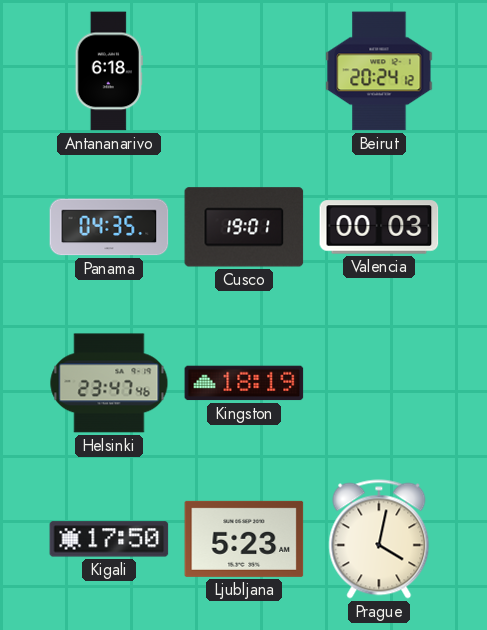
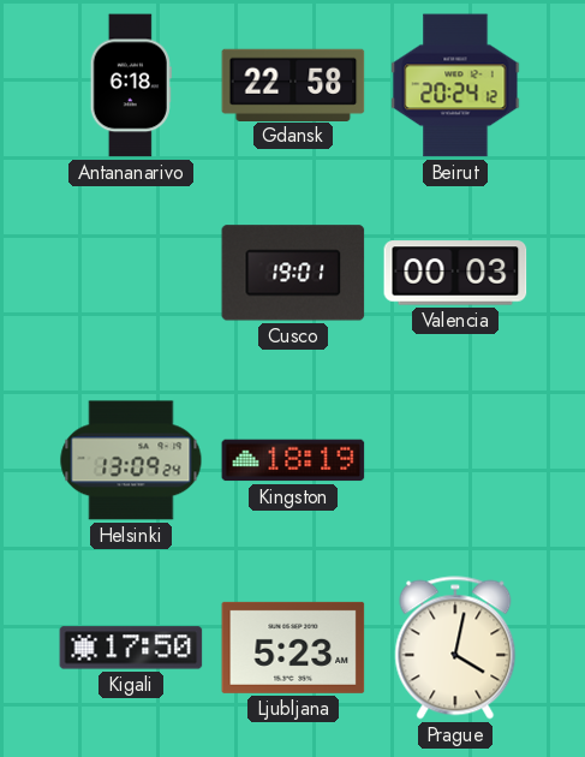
Gdansk: none -> 22:58 (293, 84)
Panama: 04:35 -> none (109, 227)
Helsinki: 23:47 -> 13:09 (131, 460)
